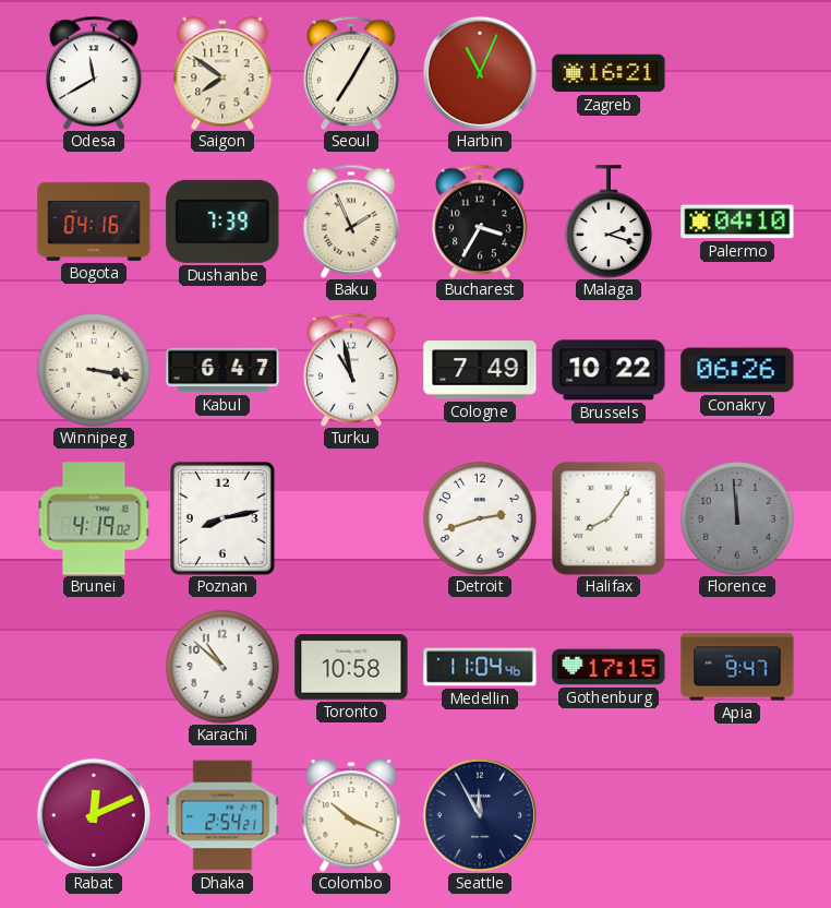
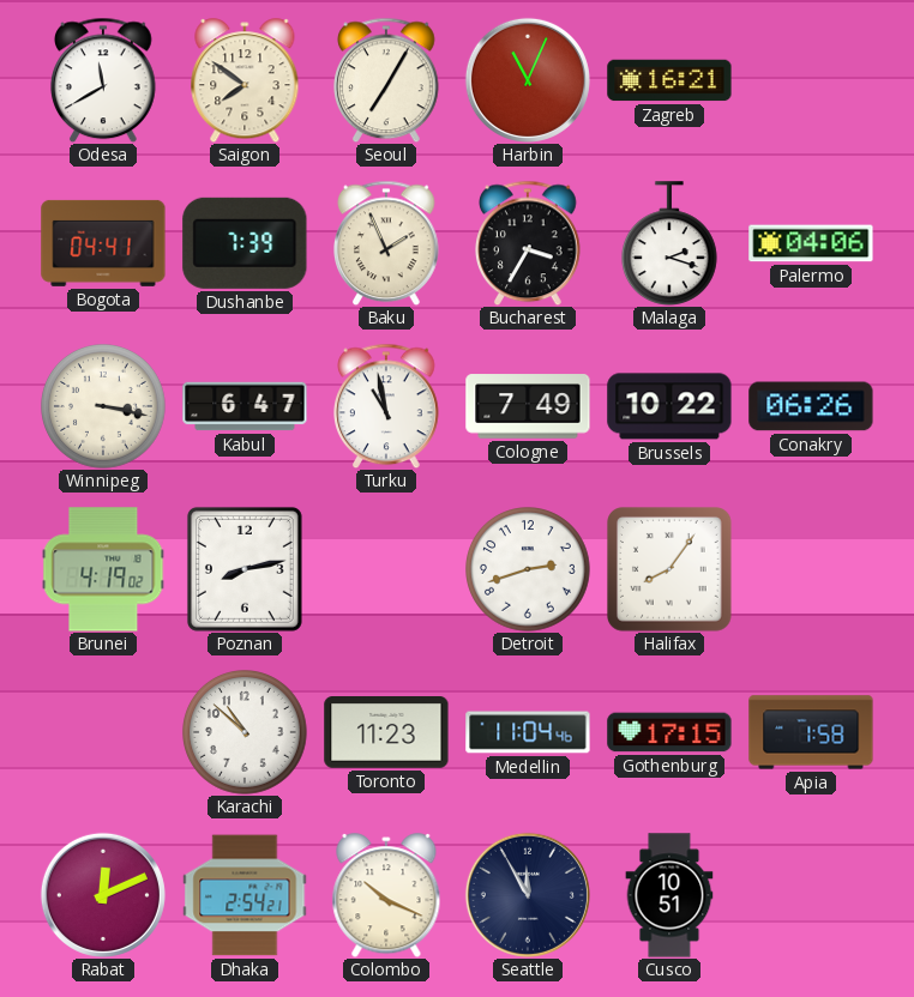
Bogota: 04:16 -> 04:41 (103, 243)
Palermo: 04:10 -> 04:06 (811, 243)
Florence: 11:59 -> none (738, 519)
Toronto: 10:58 -> 11:23 (386, 733)
Apia: 9:47 -> 1:58 (811, 732)
Cusco: none -> 10:51 (669, 895)
